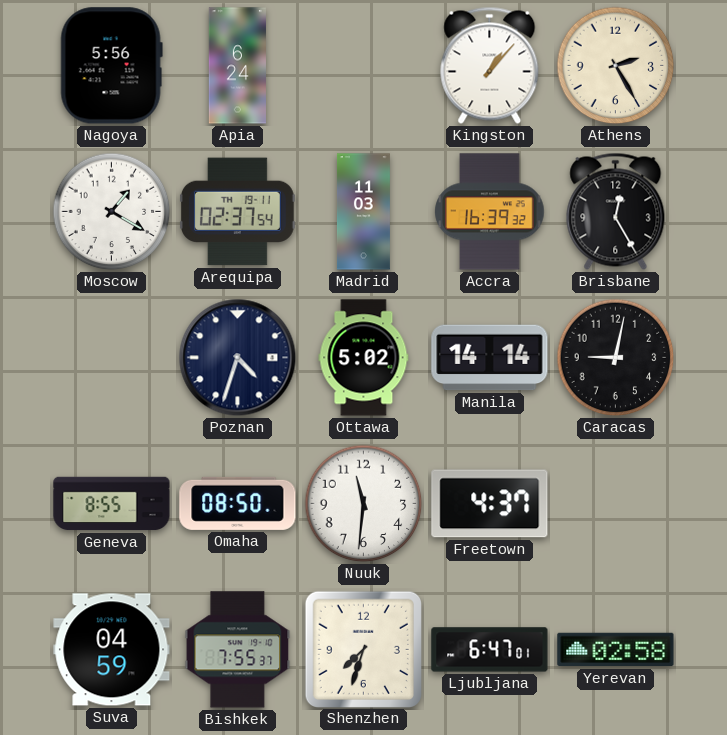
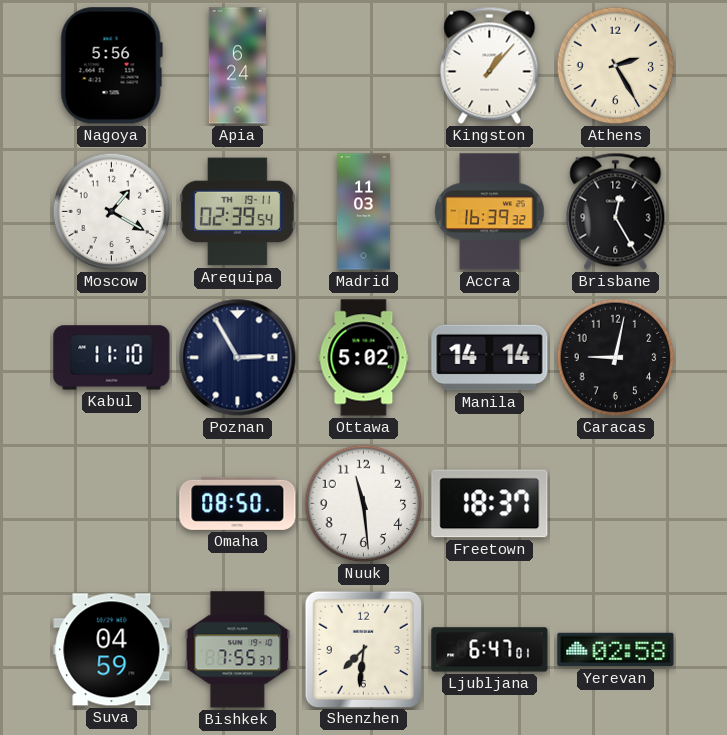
Arequipa: 02:37 -> 02:39 (238, 212)
Kabul: none -> 11:10 (112, 358)
Poznan: 4:33 -> 2:55 (238, 358)
Geneva: 8:55 -> none (112, 504)
Nuuk: 11:31 -> 11:29 (364, 504)
Freetown: 4:37 -> 18:37 (490, 504)
Shenzhen: 7:33 -> 7:31 (363, 649)
